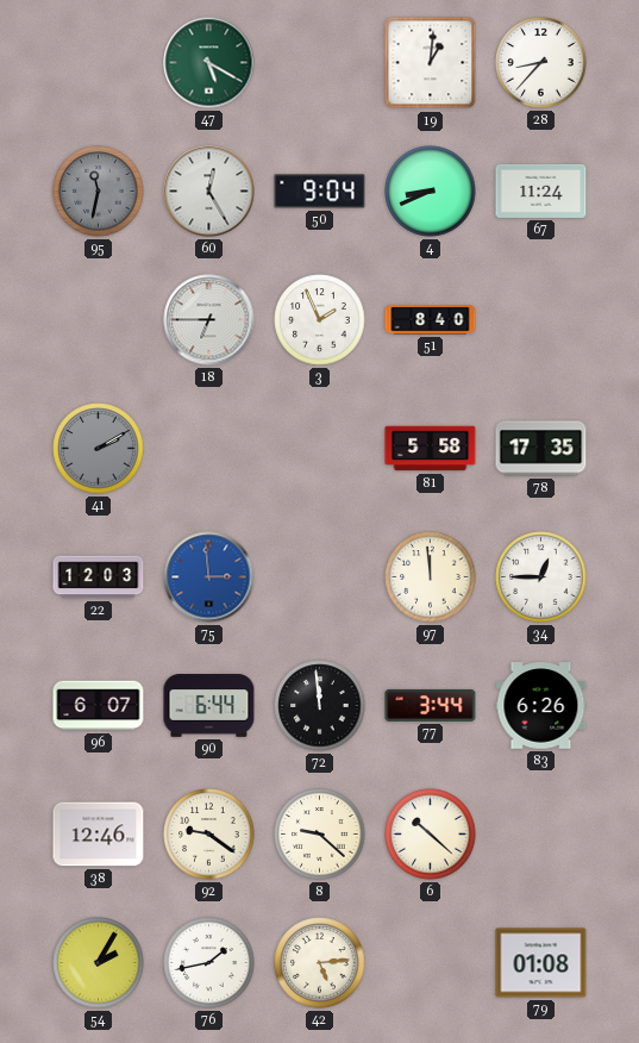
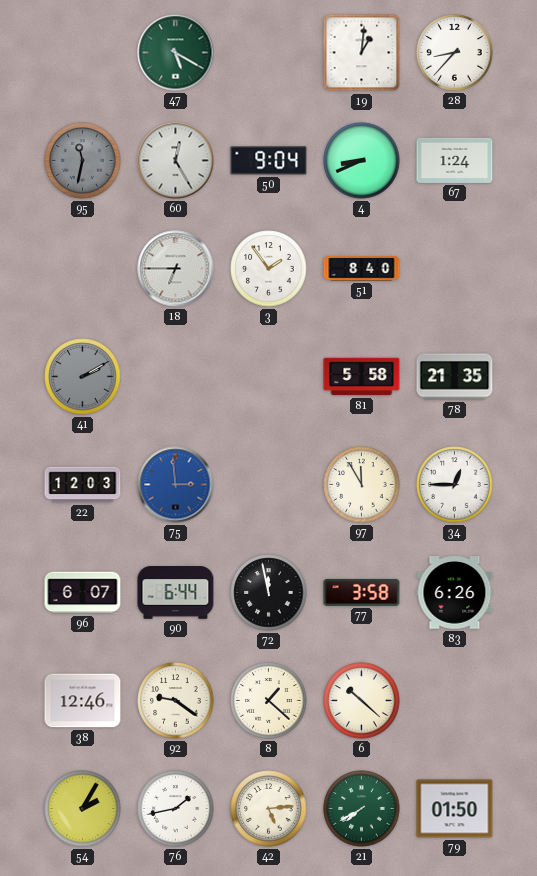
67: 11:24 -> 1:24 (455, 160)
3: 1:56 -> 1:54 (269, 269)
78: 17:35 -> 21:35 (455, 377)
97: 11:59 -> 11:55 (362, 485)
72: 11:59 -> 11:58 (269, 593)
77: 3:44 -> 3:58 (362, 592)
8: 9:22 -> 1:22 (269, 701)
21: none -> 7:40 (362, 809)
79: 01:08 -> 01:50 (455, 809)
